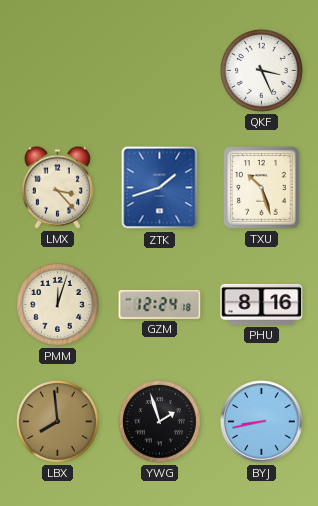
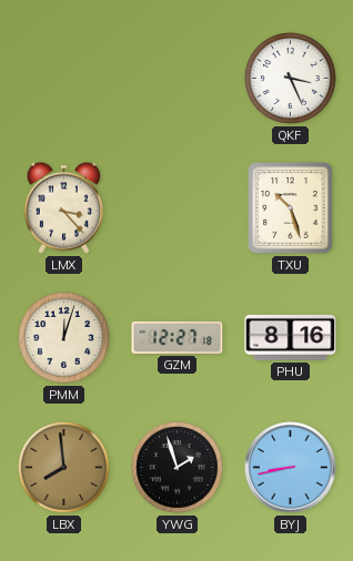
ZTK: 1:42 -> none (160, 188)
GZM: 12:24 -> 12:27 (178, 337)
